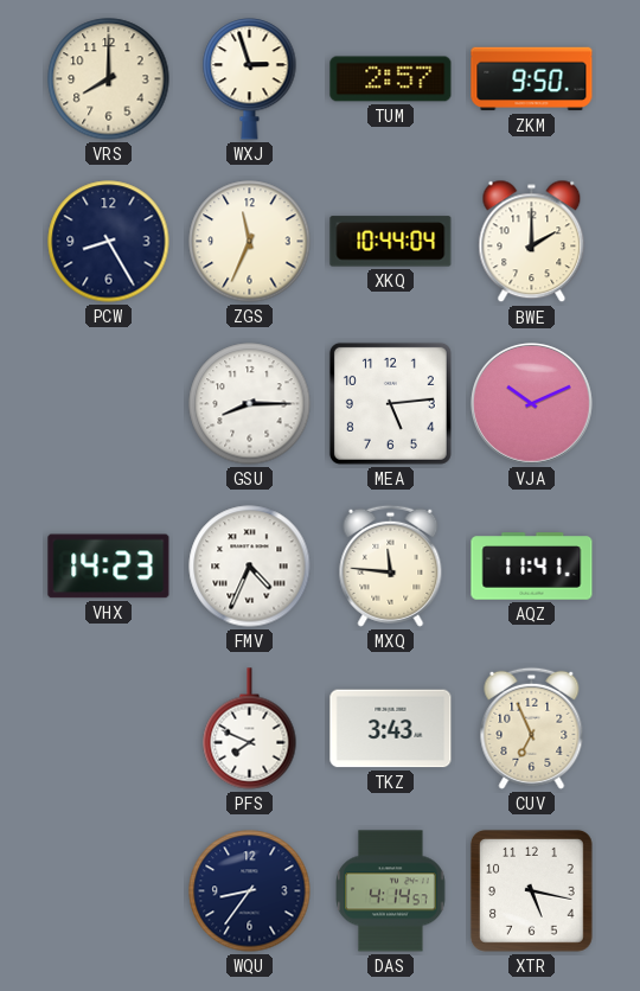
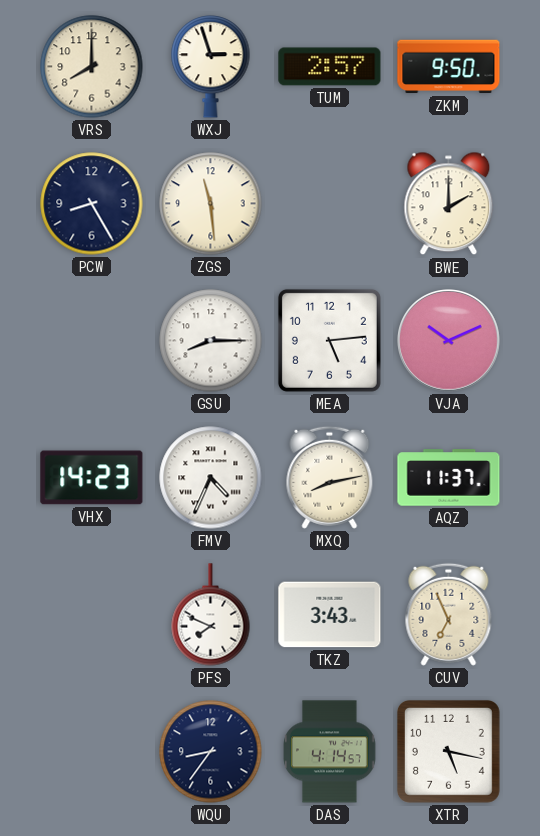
ZGS: 11:34 -> 11:29 (211, 204)
XKQ: 10:44 -> none (391, 242)
MXQ: 11:46 -> 8:13 (330, 477)
AQZ: 11:41 -> 11:37 (449, 478)
